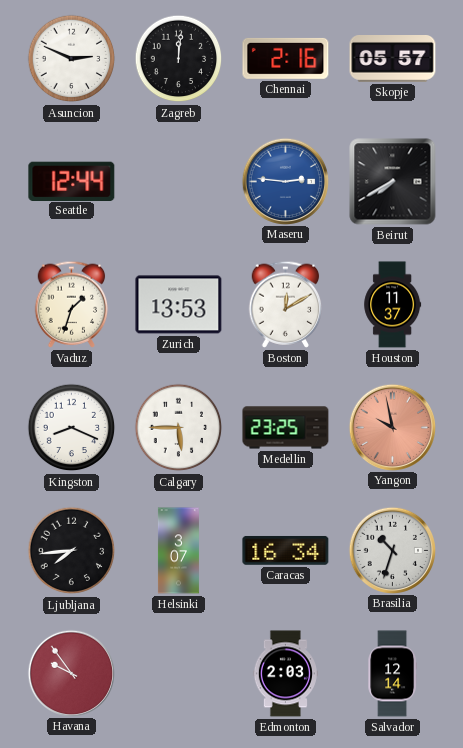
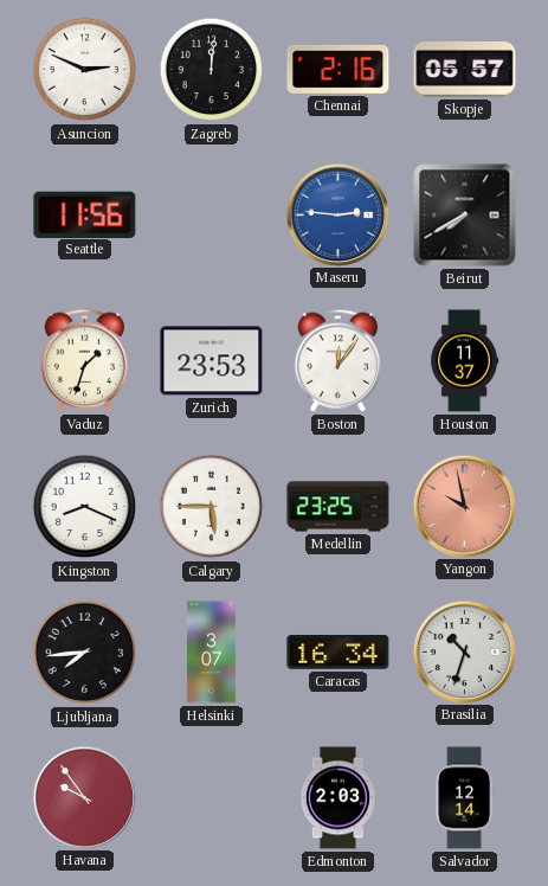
Seattle: 12:44 -> 11:56 (85, 214)
Zurich: 13:53 -> 23:53 (212, 361)
Boston: 12:10 -> 12:06 (339, 360)
